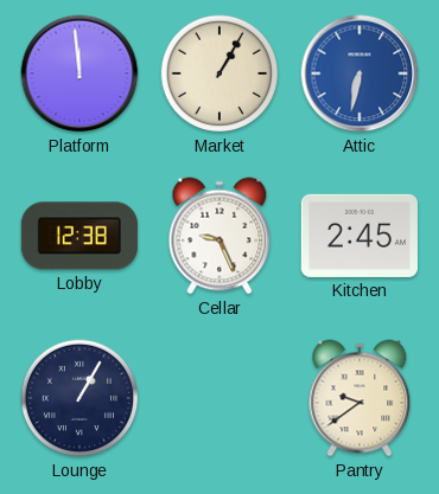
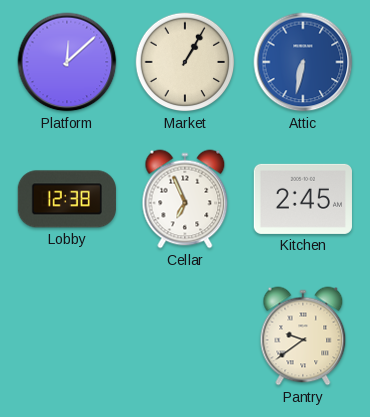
Platform: 11:59 -> 12:08 (67, 62)
Cellar: 9:26 -> 6:56 (185, 199)
Lounge: 1:05 -> none (79, 398)
